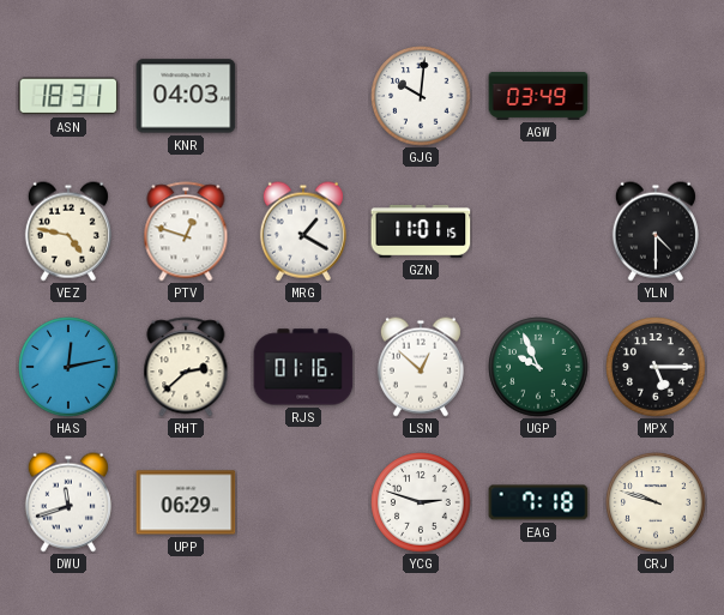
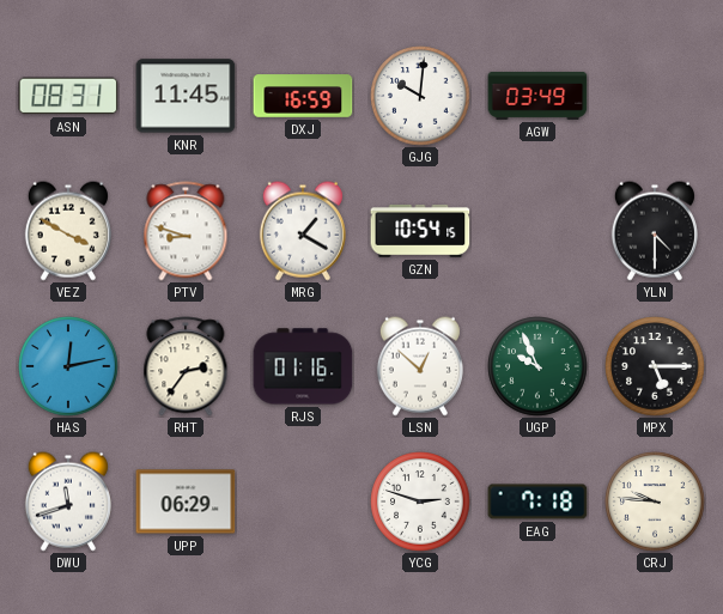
ASN: 18:31 -> 08:31 (68, 96)
KNR: 04:03 -> 11:45 (186, 96)
DXJ: none -> 16:59 (303, 96)
VEZ: 4:47 -> 3:50 (68, 231)
PTV: 12:48 -> 8:48 (186, 231)
GZN: 11:01 -> 10:54 (420, 231)
RHT: 2:38 -> 2:36 (186, 366)
CRJ: 9:48 -> 9:46 (655, 501)
